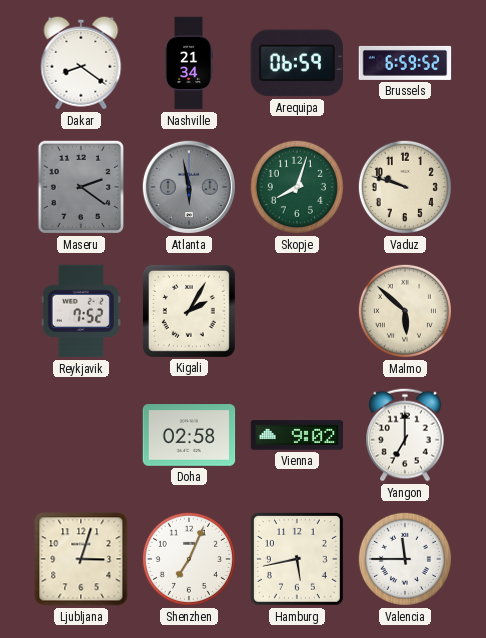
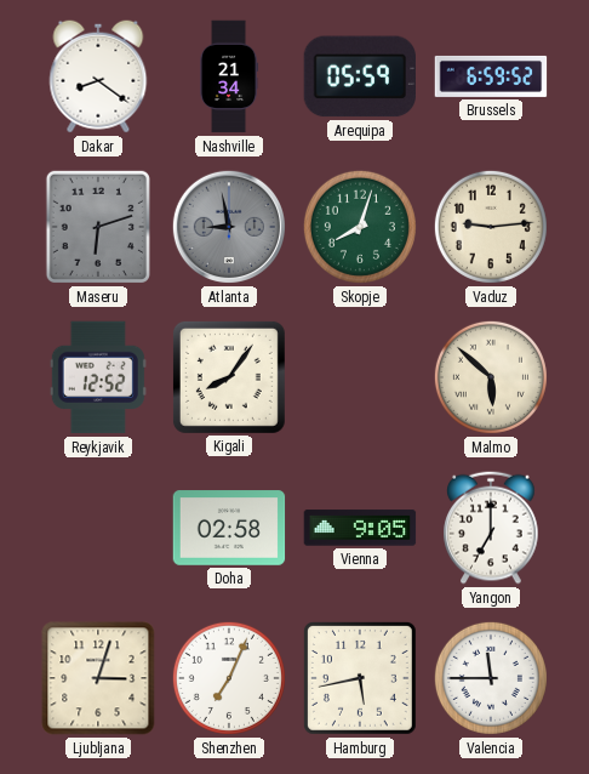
Arequipa: 06:59 -> 05:59 (360, 76)
Maseru: 2:21 -> 6:12 (98, 227)
Atlanta: 5:58 -> 8:58 (229, 227)
Vaduz: 9:48 -> 9:14 (491, 227)
Reykjavik: 7:52 -> 12:52 (98, 377)
Kigali: 2:05 -> 8:06 (229, 377)
Vienna: 9:02 -> 9:05 (360, 528)
